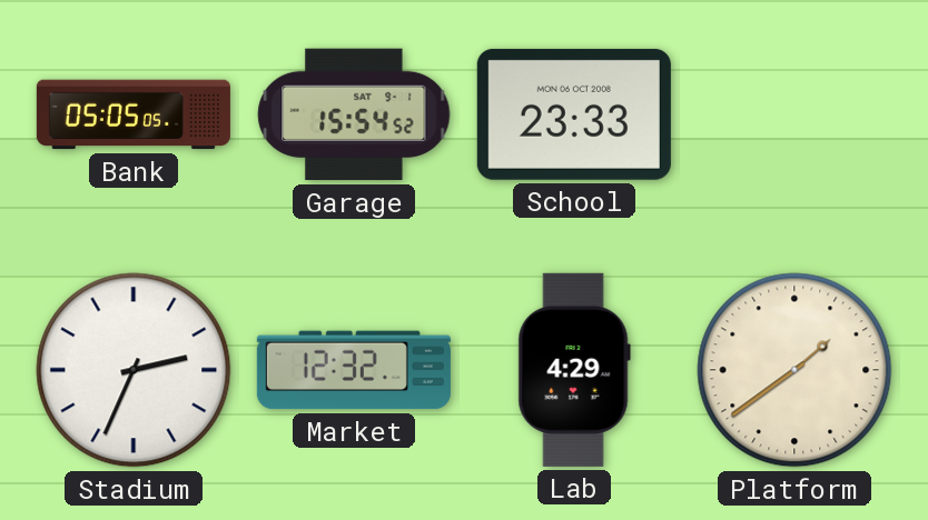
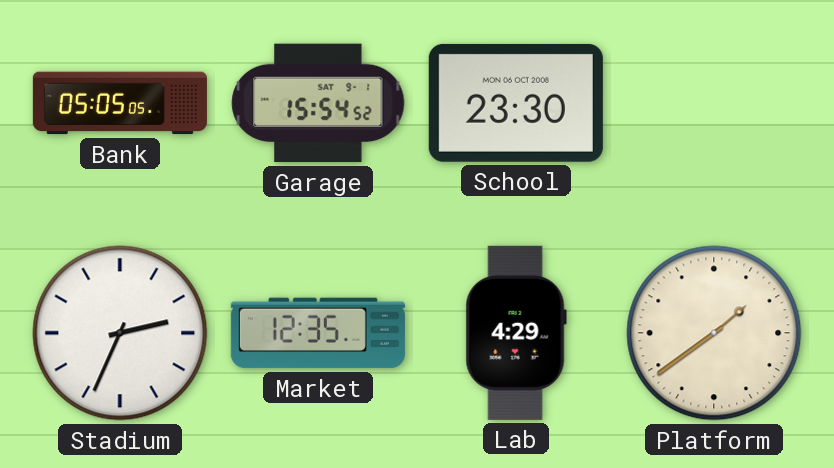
School: 23:33 -> 23:30 (516, 103)
Market: 12:32 -> 12:35 (318, 333)
